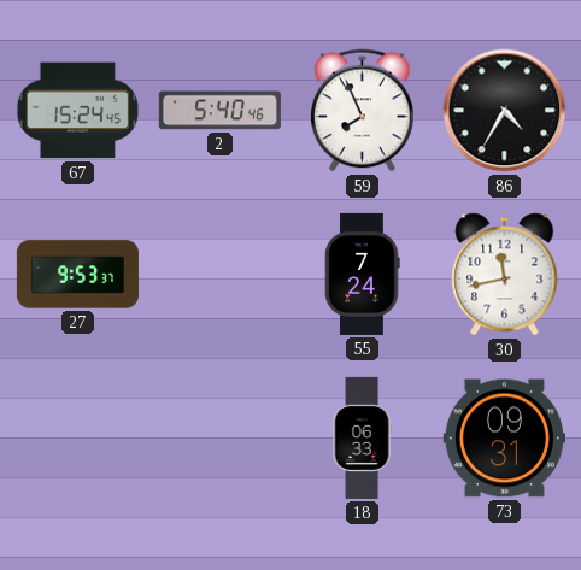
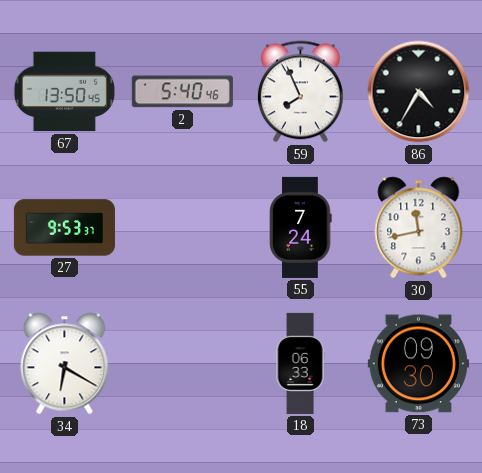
67: 15:24 -> 13:50 (64, 92)
34: none -> 6:20 (65, 364)
73: 09:31 -> 09:30 (418, 364)
